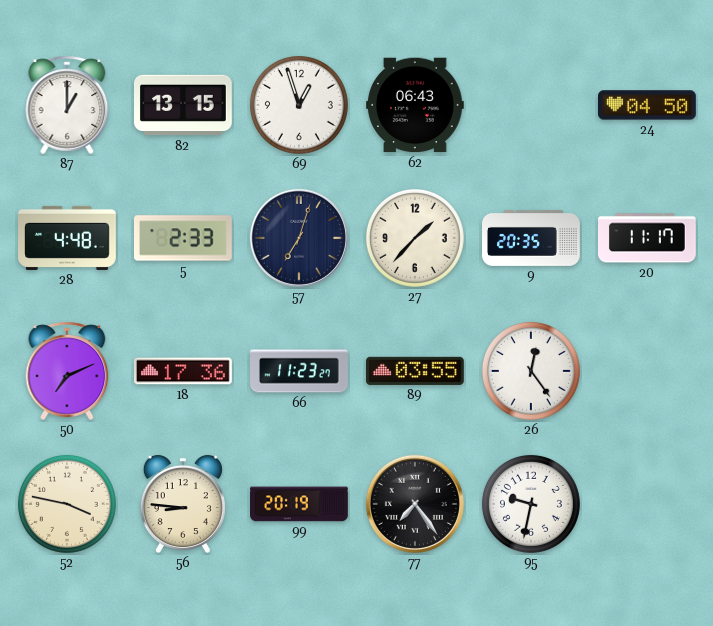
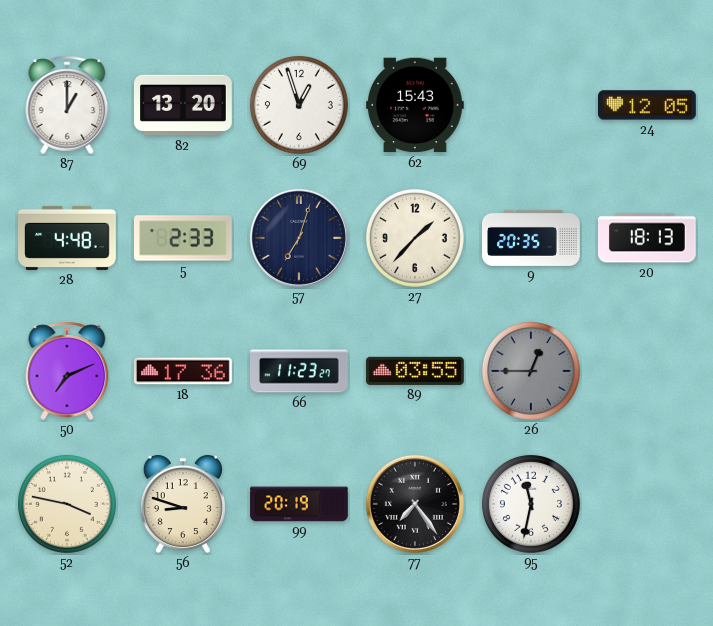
82: 13:15 -> 13:20 (184, 105)
62: 06:43 -> 15:43 (416, 105)
24: 04:50 -> 12:05 (648, 105)
20: 11:17 -> 18:13 (648, 238)
26: 12:24 -> 12:45 (531, 371)
26 dial: white -> grey (531, 371)
56: 8:46 -> 8:48 (183, 504)
95: 9:32 -> 11:32 (531, 504)
